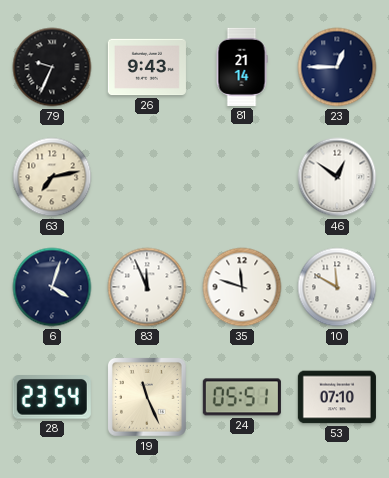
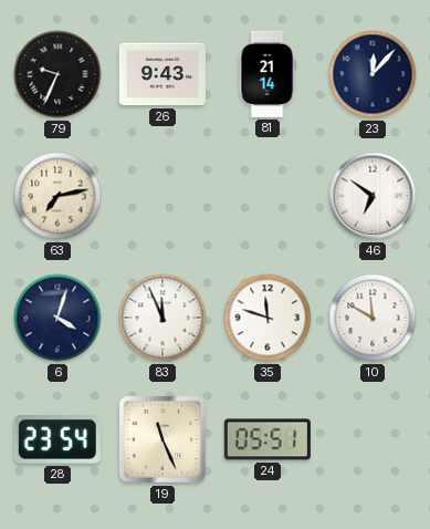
23: 12:45 -> 12:07 (373, 74)
46: 12:51 -> 6:51 (373, 196)
53: 07:10 -> none (337, 397)
